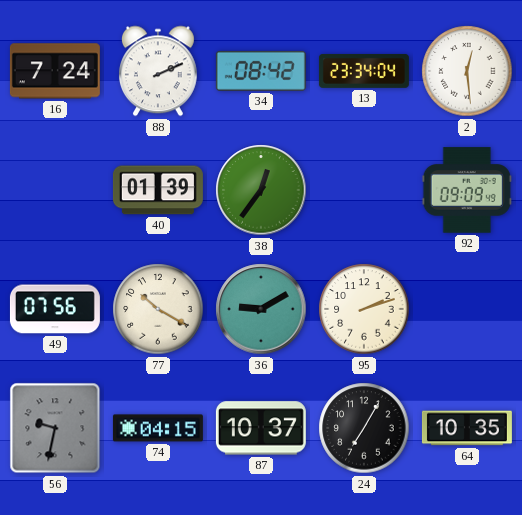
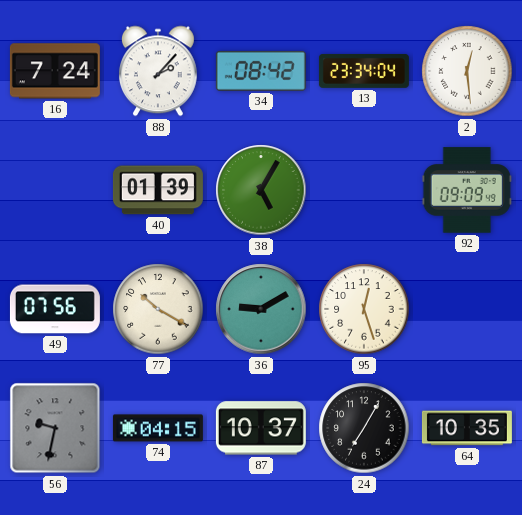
88: 2:11 -> 2:07 (158, 71)
38: 12:36 -> 5:05 (261, 190)
95: 2:12 -> 12:27 (364, 309)
